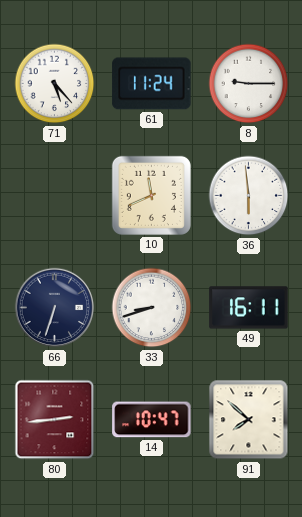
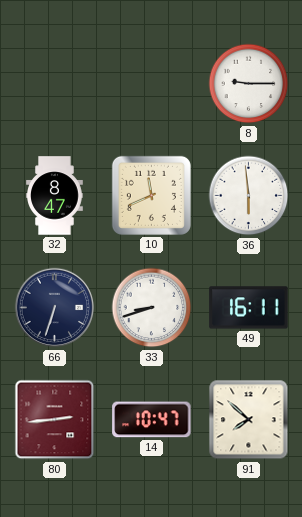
71: 5:23 -> none (55, 84)
61: 11:24 -> none (152, 84)
32: none -> 8:47 (55, 196)
